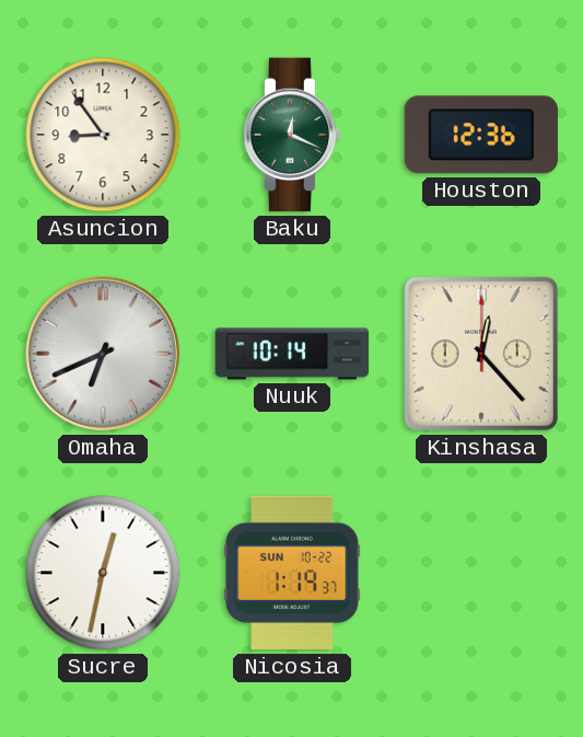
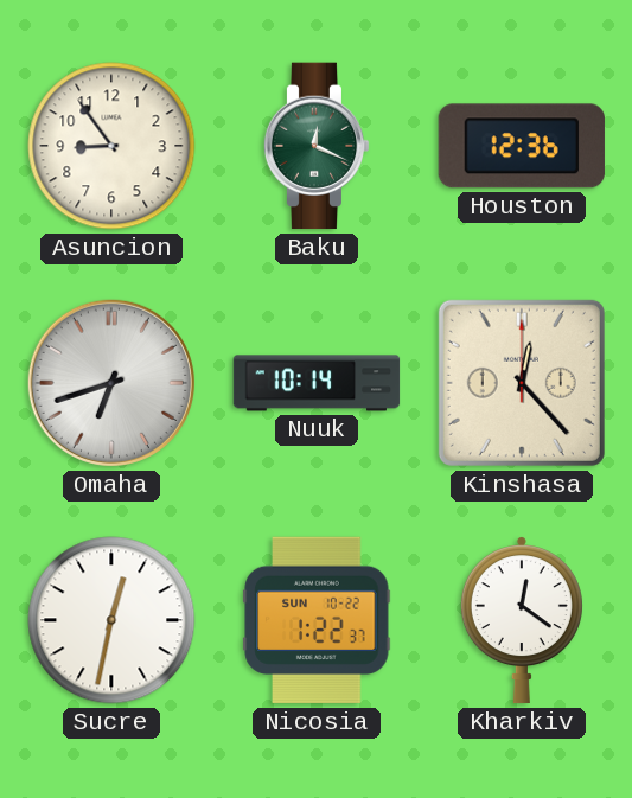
Omaha: 6:41 -> 6:42 (111, 383)
Nicosia: 1:19 -> 1:22 (317, 620)
Kharkiv: none -> 12:21 (522, 620)
